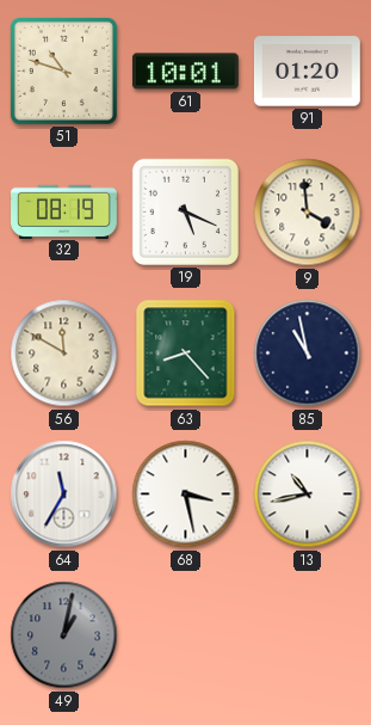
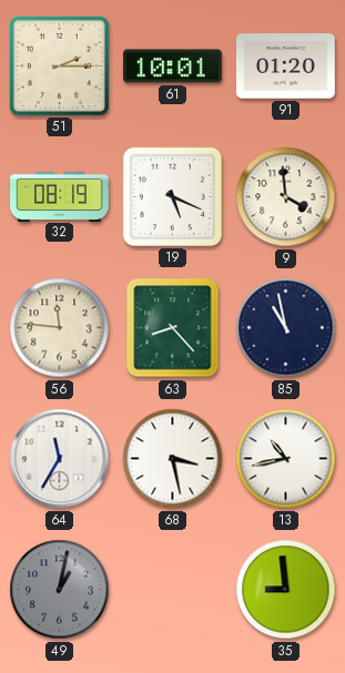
51: 10:48 -> 2:15 (59, 65)
56: 11:50 -> 11:46 (60, 328)
35: none -> 8:59 (286, 590)
